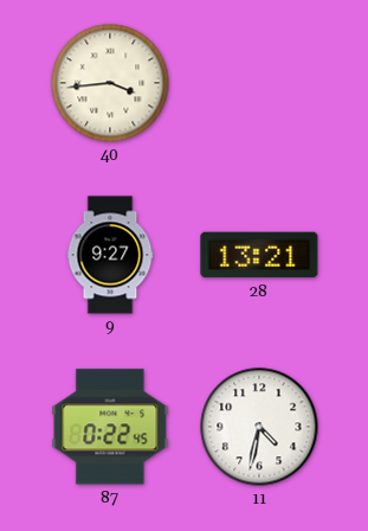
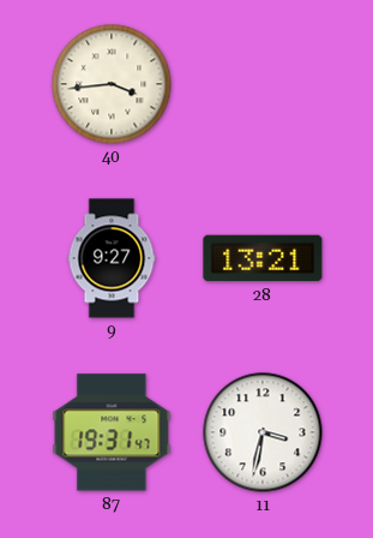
87: 0:22 -> 19:31 (112, 432)
11: 4:32 -> 3:32 (263, 432)
